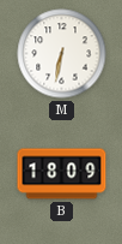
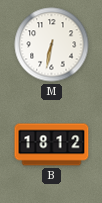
B: 18:09 -> 18:12 (52, 145)
